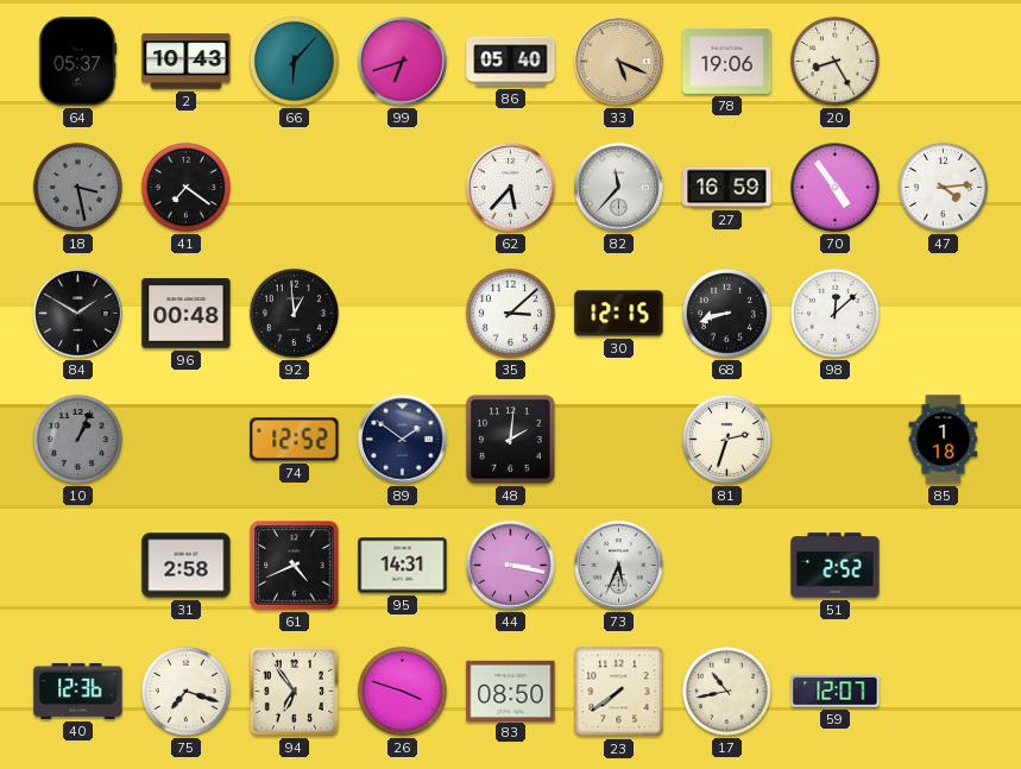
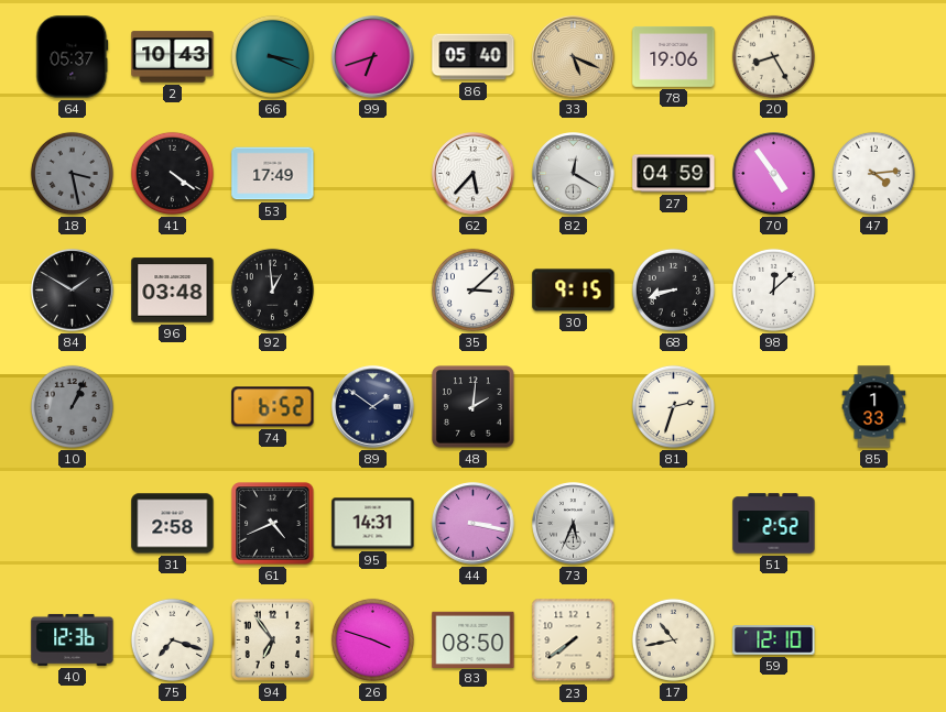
66: 6:07 -> 3:19 (272, 56)
41: 7:21 -> 4:21 (172, 173)
53: none -> 17:49 (273, 174)
82: 11:37 -> 12:20 (574, 174)
27: 16:59 -> 04:59 (674, 174)
96: 00:48 -> 03:48 (173, 291)
30: 12:15 -> 9:15 (574, 291)
74: 12:52 -> 6:52 (273, 407)
85: 1:18 -> 1:33 (874, 407)
59: 12:07 -> 12:10 (774, 640)
